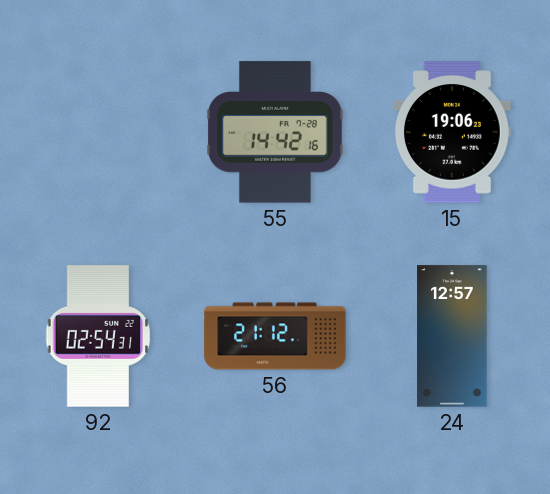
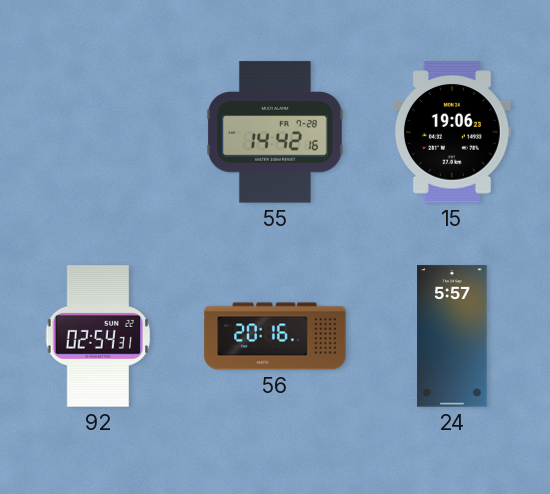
56: 21:12 -> 20:16 (275, 336)
24: 12:57 -> 5:57 (452, 336)
